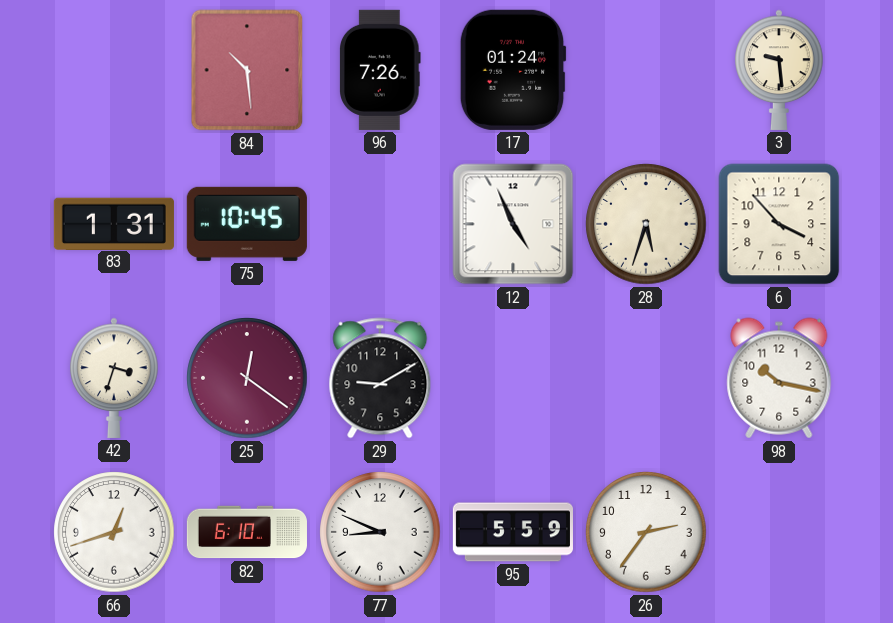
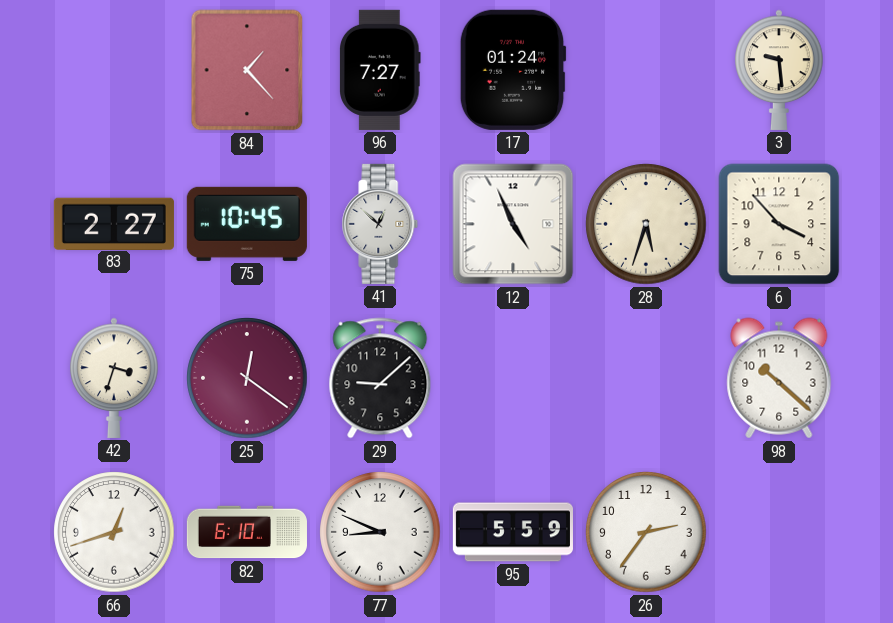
84: 10:29 -> 1:23 (247, 70)
96: 7:26 -> 7:27 (381, 70)
83: 1:31 -> 2:27 (114, 223)
41: none -> 12:52 (380, 224)
29: 9:10 -> 9:08 (380, 378)
98: 10:17 -> 10:22 (779, 378)
